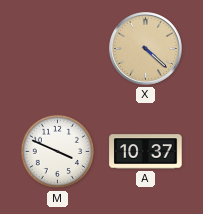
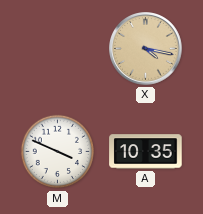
X: 4:22 -> 4:17 (146, 49)
A: 10:37 -> 10:35 (146, 152)
